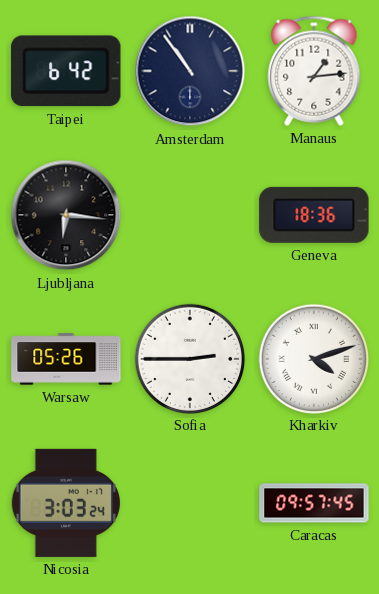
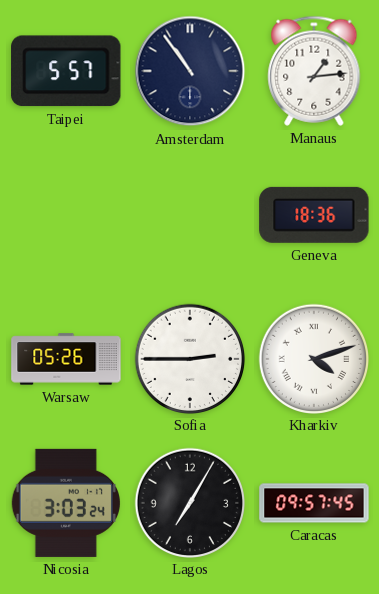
Taipei: 6:42 -> 5:57 (66, 71)
Ljubljana: 6:16 -> none (66, 215)
Lagos: none -> 7:05 (189, 502)
